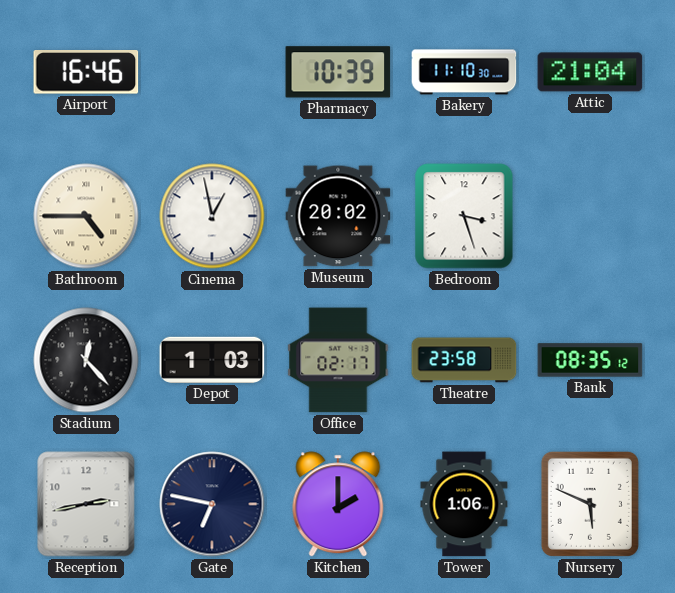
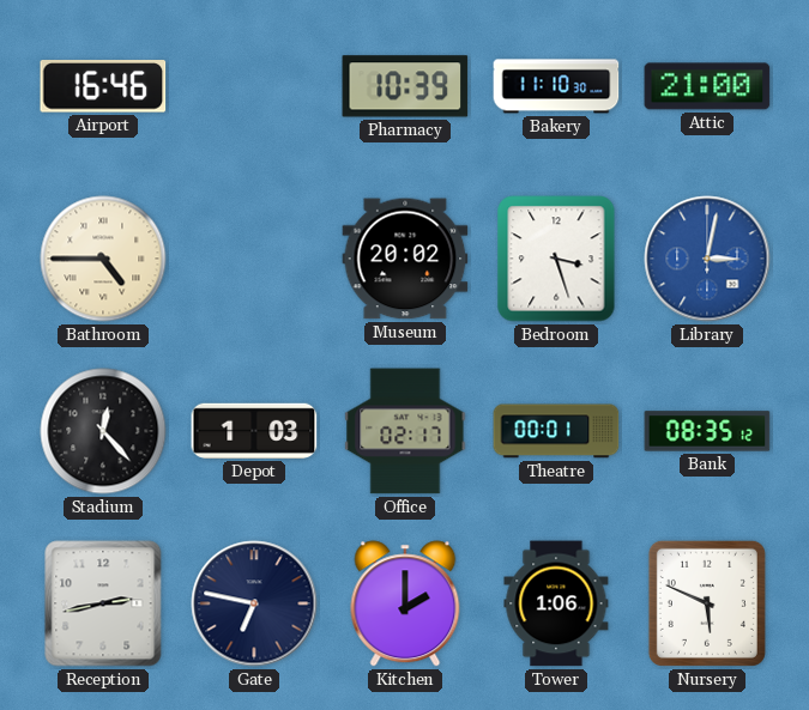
Attic: 21:04 -> 21:00 (707, 86)
Cinema: 12:58 -> none (212, 216)
Library: none -> 3:02 (707, 259)
Theatre: 23:58 -> 00:01 (556, 431)
